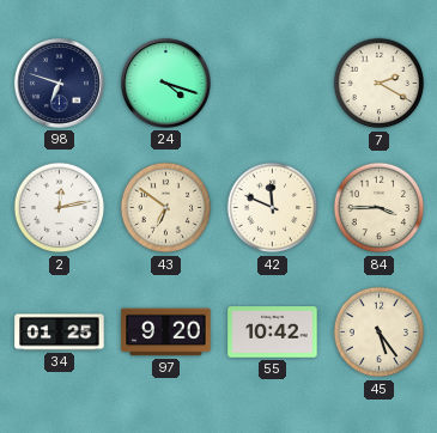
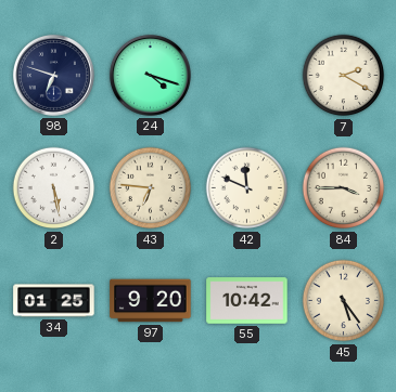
2: 12:13 -> 5:28 (54, 188)
43: 6:51 -> 6:46 (151, 188)
